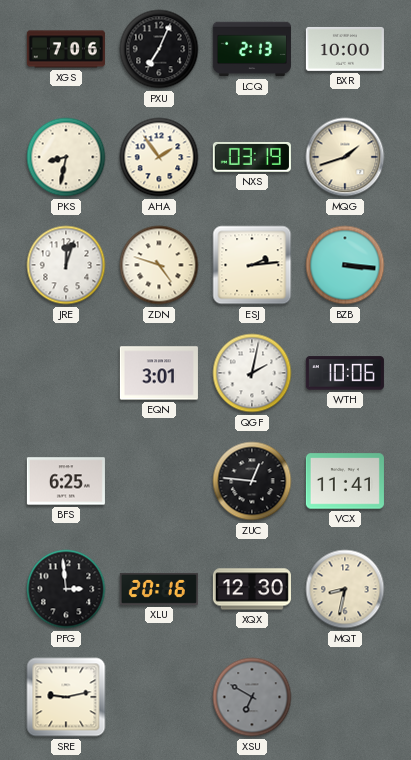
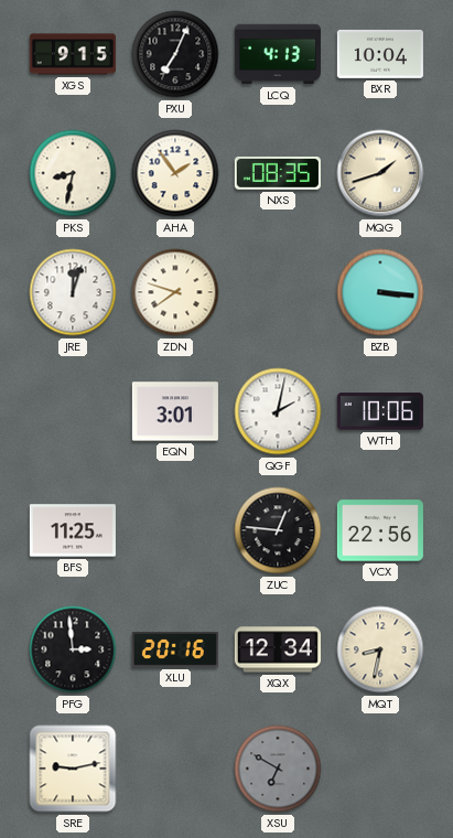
XGS: 7:06 -> 9:15 (73, 54)
LCQ: 2:13 -> 4:13 (278, 54)
BXR: 10:00 -> 10:04 (380, 54)
NXS: 03:19 -> 08:35 (278, 174)
ZDN: 4:48 -> 7:48 (175, 292)
ESJ: 2:14 -> none (252, 265)
BFS: 6:25 -> 11:25 (73, 530)
VCX: 11:41 -> 22:56 (380, 530)
XQX: 12:30 -> 12:34 (278, 649)
